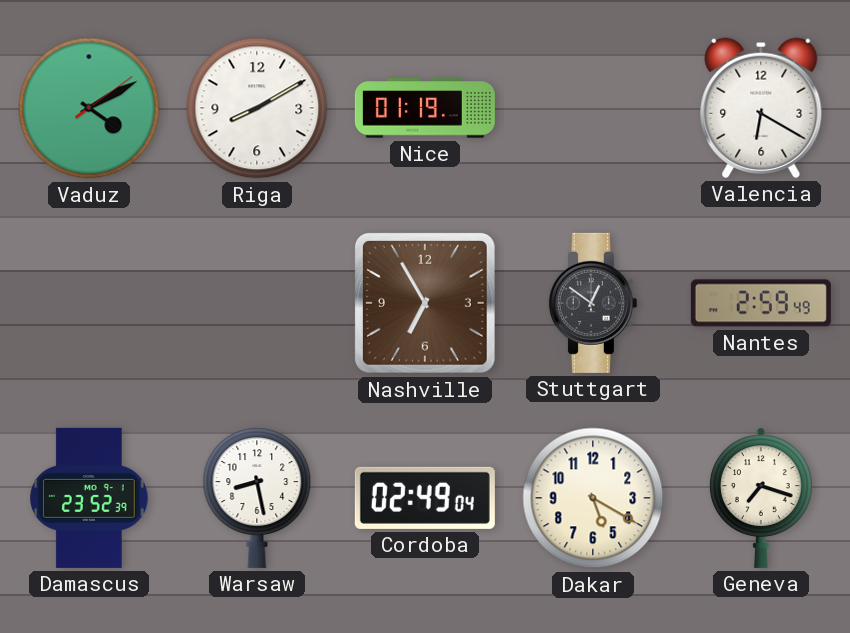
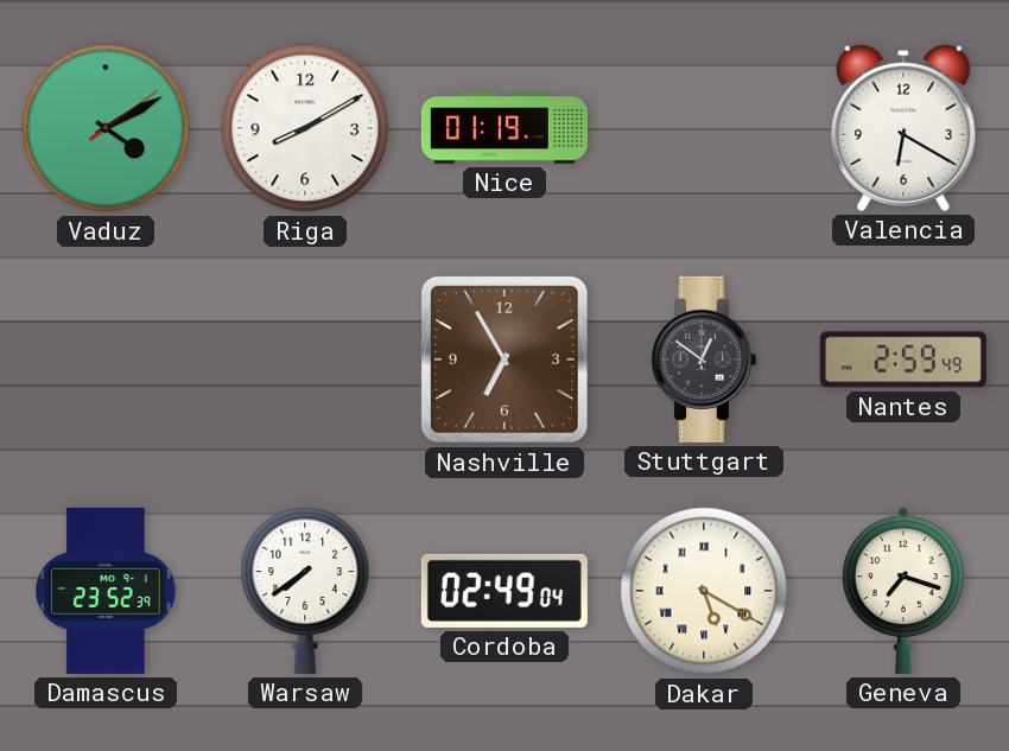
Warsaw: 8:28 -> 7:39 (305, 591)
Dakar numerals: Arabic -> Roman (704, 591)
